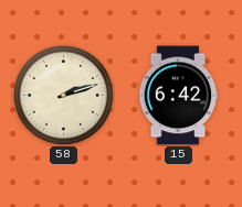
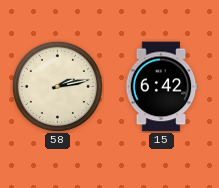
58: 2:12 -> 2:13 (57, 86)
